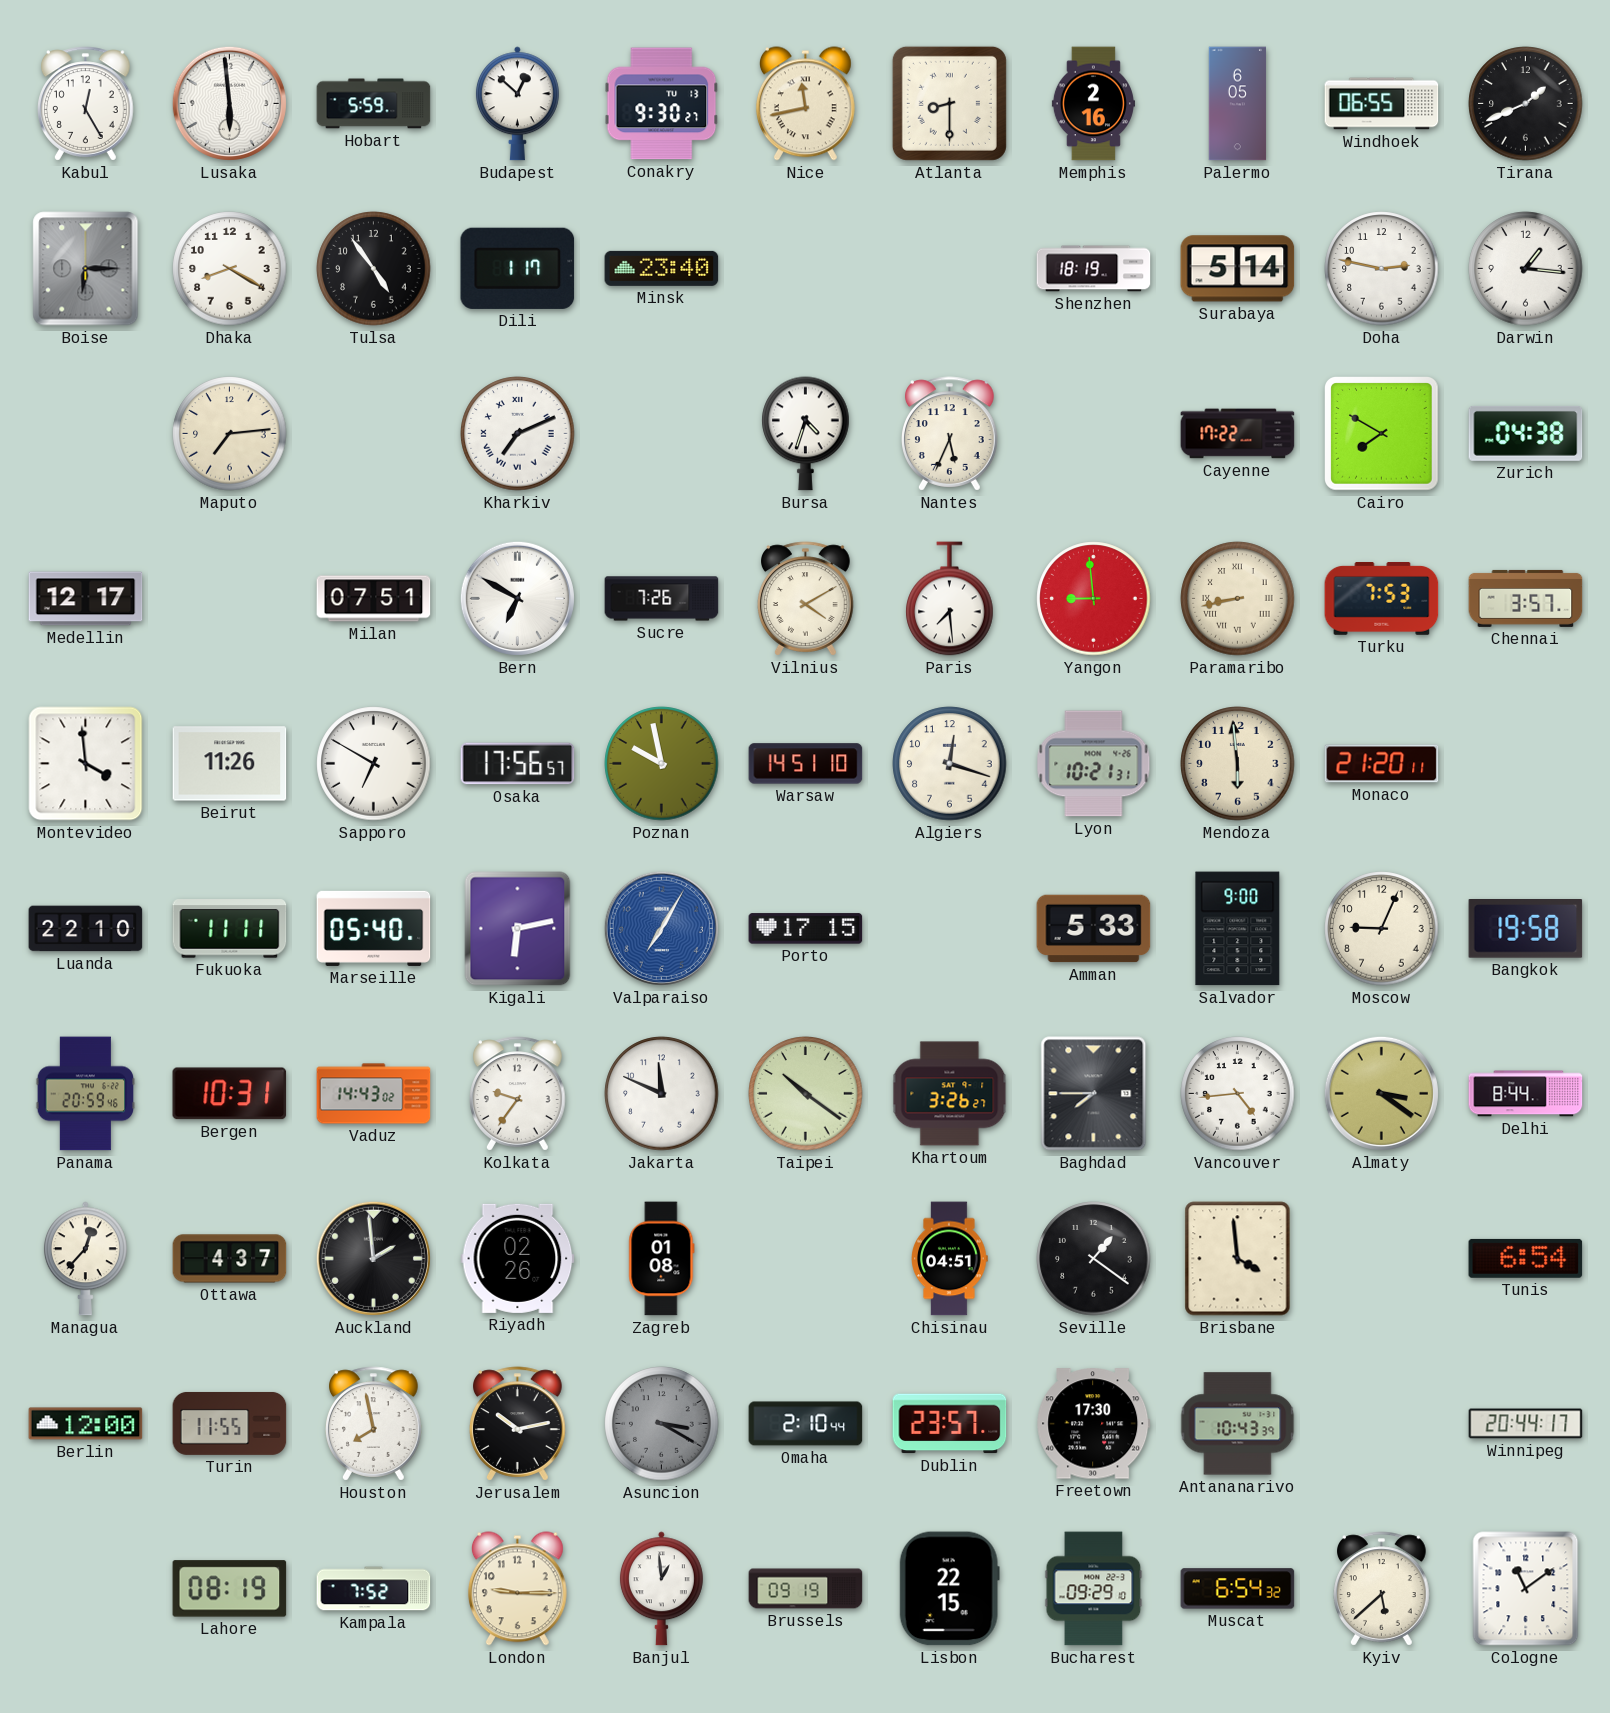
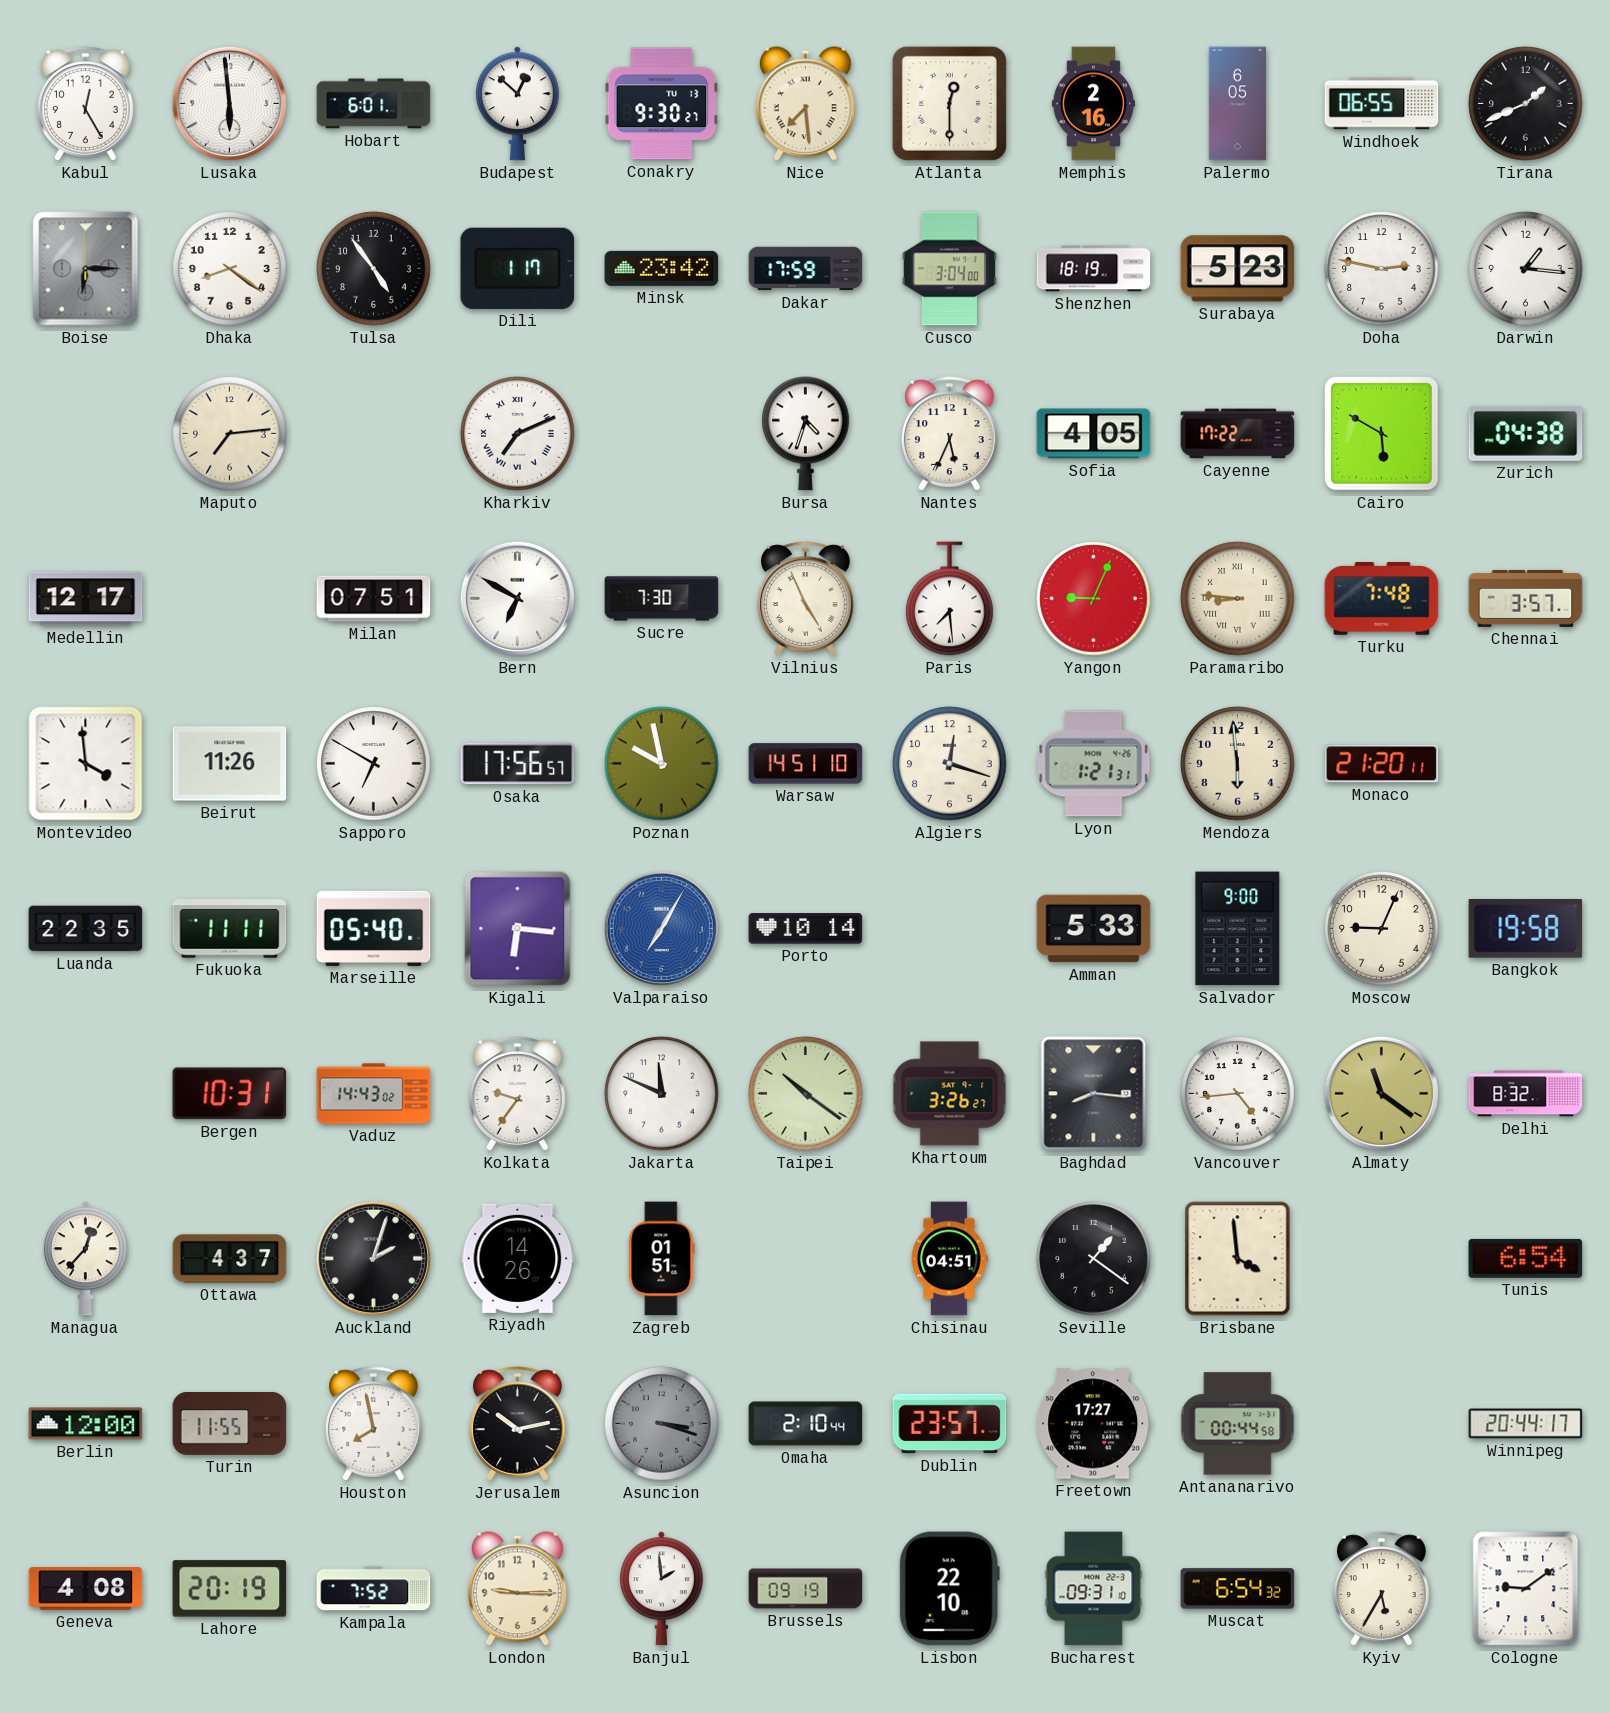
Hobart: 5:59 -> 6:01 (374, 104)
Nice: 11:43 -> 7:29 (805, 104)
Atlanta: 8:30 -> 12:30 (949, 103)
Dhaka: 8:20 -> 8:21 (230, 269)
Minsk: 23:40 -> 23:42 (662, 268)
Dakar: none -> 17:59 (806, 269)
Cusco: none -> 3:04 (949, 269)
Surabaya: 5:14 -> 5:23 (1238, 269)
Sofia: none -> 4:05 (1094, 434)
Cairo: 7:50 -> 5:50 (1382, 434)
Sucre: 7:26 -> 7:30 (662, 599)
Vilnius: 4:10 -> 4:56 (806, 599)
Yangon: 8:59 -> 9:04 (1094, 599)
Paramaribo: 8:43 -> 8:46 (1238, 599)
Turku: 7:53 -> 7:48 (1382, 599)
Lyon: 10:21 -> 1:21 (1094, 764)
Luanda: 22:10 -> 22:35 (86, 929)
Kigali: 6:13 -> 6:16 (518, 929)
Porto: 17:15 -> 10:14 (806, 929)
Panama: 20:59 -> none (86, 1094)
Baghdad: 7:45 -> 8:16 (1094, 1094)
Almaty: 3:21 -> 11:21 (1381, 1093)
Delhi: 8:44 -> 8:32 (1526, 1094)
Auckland: 1:59 -> 2:03 (373, 1258)
Riyadh: 02:26 -> 14:26 (518, 1258)
Zagreb: 01:08 -> 01:51 (662, 1259)
Asuncion: 3:20 -> 3:18 (662, 1424)
Freetown: 17:30 -> 17:27 (1094, 1424)
Antananarivo: 10:43 -> 00:44 (1238, 1424)
Geneva: none -> 4:08 (86, 1589)
Lahore: 08:19 -> 20:19 (230, 1589)
Banjul: 12:59 -> 1:59 (661, 1589)
Lisbon: 22:15 -> 22:10 (949, 1589)
Bucharest: 09:29 -> 09:31 (1094, 1589)
Kyiv: 5:38 -> 5:35 (1382, 1589)
Cologne: 11:09 -> 9:09 (1526, 1589)
